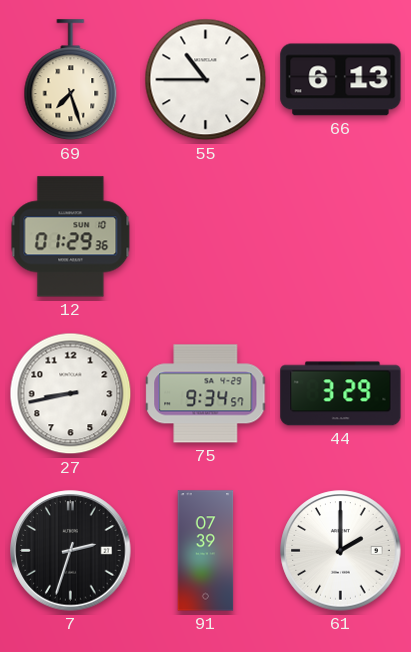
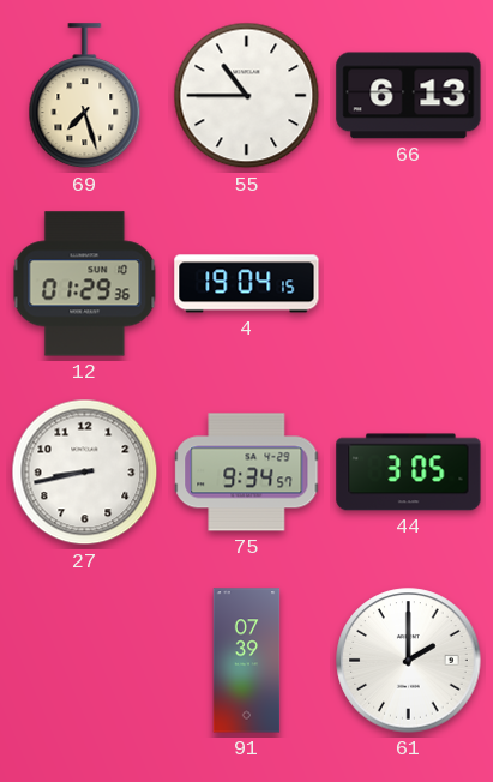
4: none -> 19:04 (247, 284)
44: 3:29 -> 3:05 (409, 473)
7: 2:33 -> none (71, 551)
